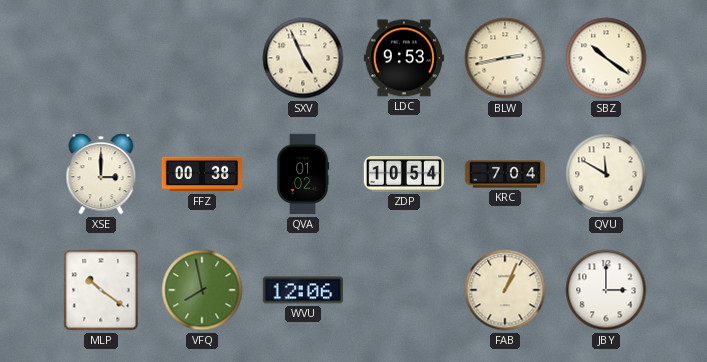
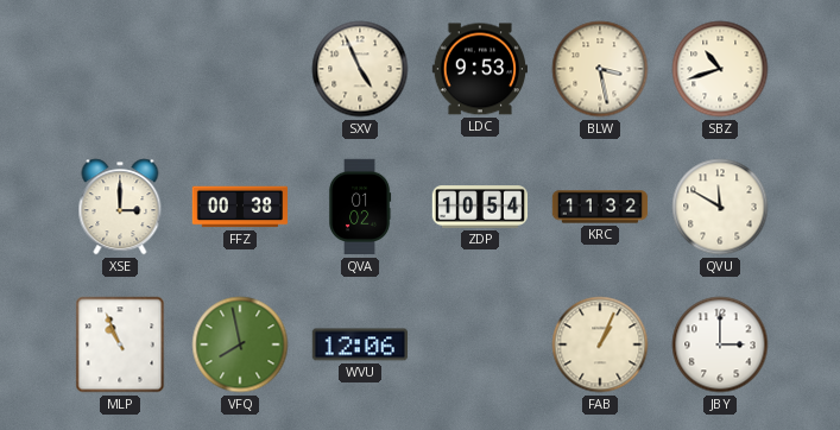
BLW: 2:43 -> 3:28 (600, 69)
SBZ: 10:21 -> 10:42 (720, 69)
KRC: 7:04 -> 11:32 (600, 207)
MLP: 10:21 -> 10:56 (120, 344)
